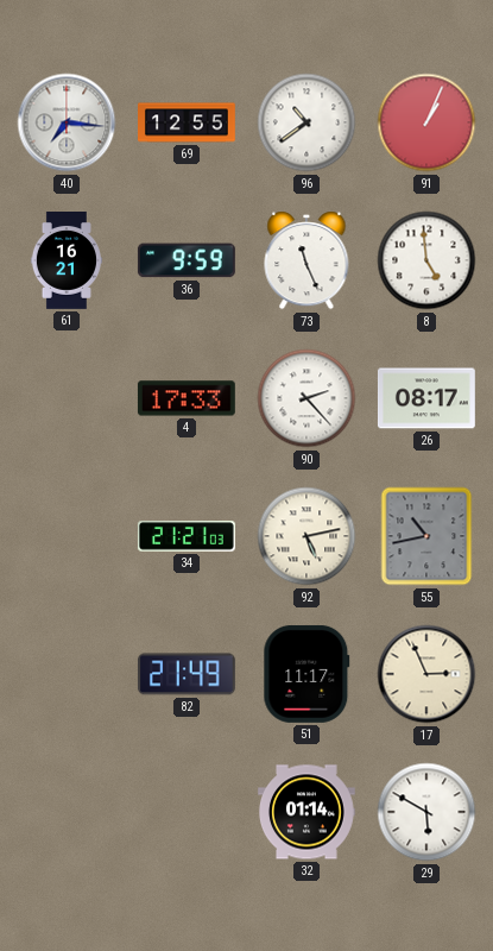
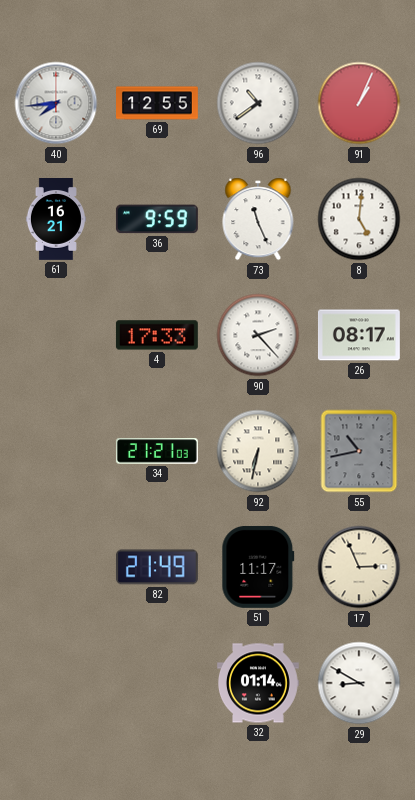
40: 7:16 -> 7:44 (56, 103)
8: 4:59 -> 5:01 (359, 219)
92: 5:13 -> 6:32 (258, 451)
29: 5:50 -> 8:50 (359, 683)
